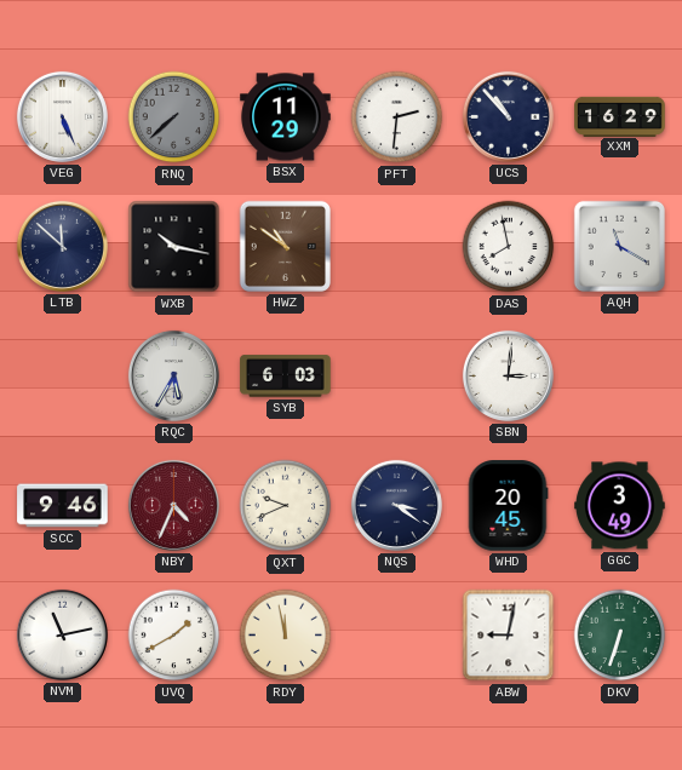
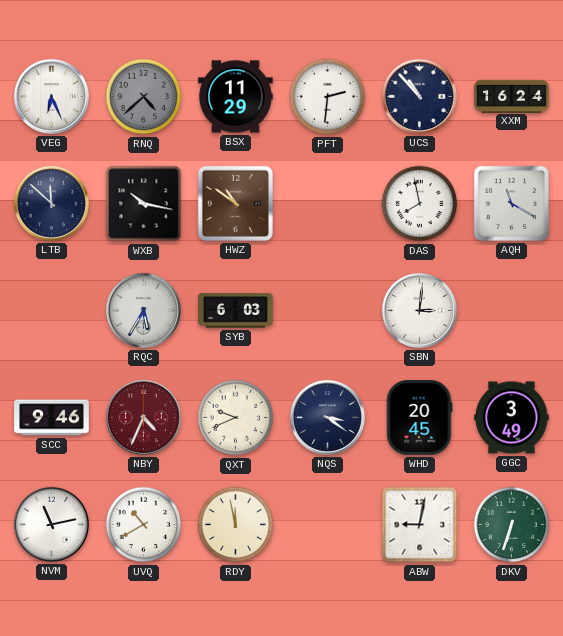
VEG: 5:26 -> 6:26 (51, 96)
RNQ: 7:38 -> 4:38 (144, 97)
XXM: 16:29 -> 16:24 (512, 96)
UVQ: 1:40 -> 10:40 (144, 525)
